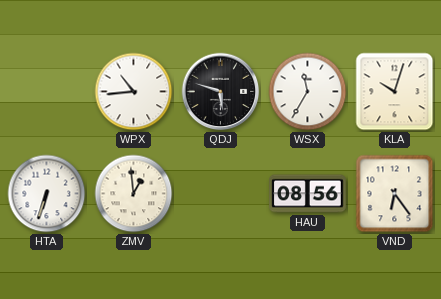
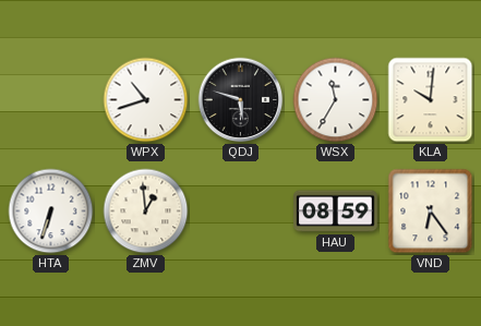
WPX: 10:44 -> 10:42 (146, 100)
KLA: 10:03 -> 10:01 (431, 100)
HAU: 08:56 -> 08:59 (336, 212)
